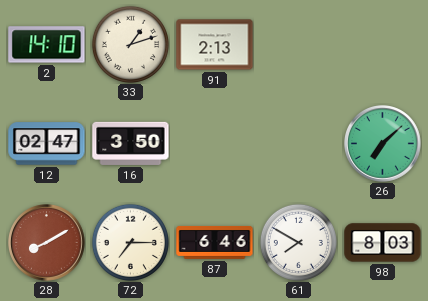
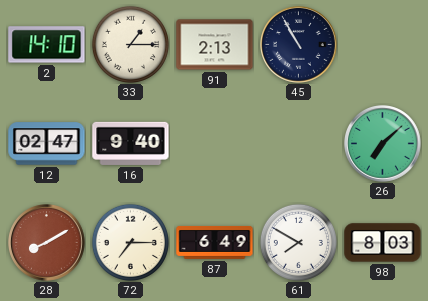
33: 1:12 -> 1:15 (130, 44)
45: none -> 10:55 (299, 45)
16: 3:50 -> 9:40 (131, 143)
87: 6:46 -> 6:49 (215, 242)
